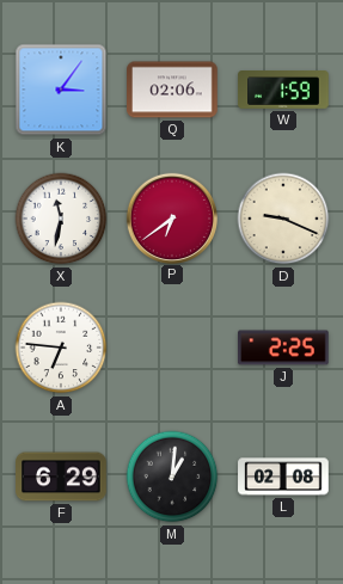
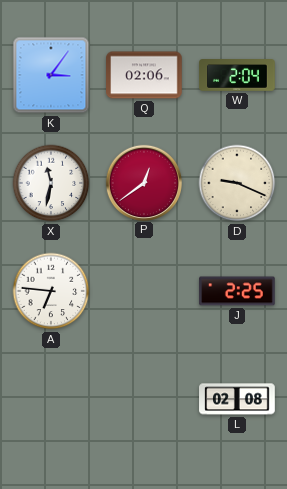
W: 1:59 -> 2:04 (237, 76)
P: 6:39 -> 12:39 (143, 182)
F: 6:29 -> none (61, 477)
M: 1:01 -> none (172, 477)
